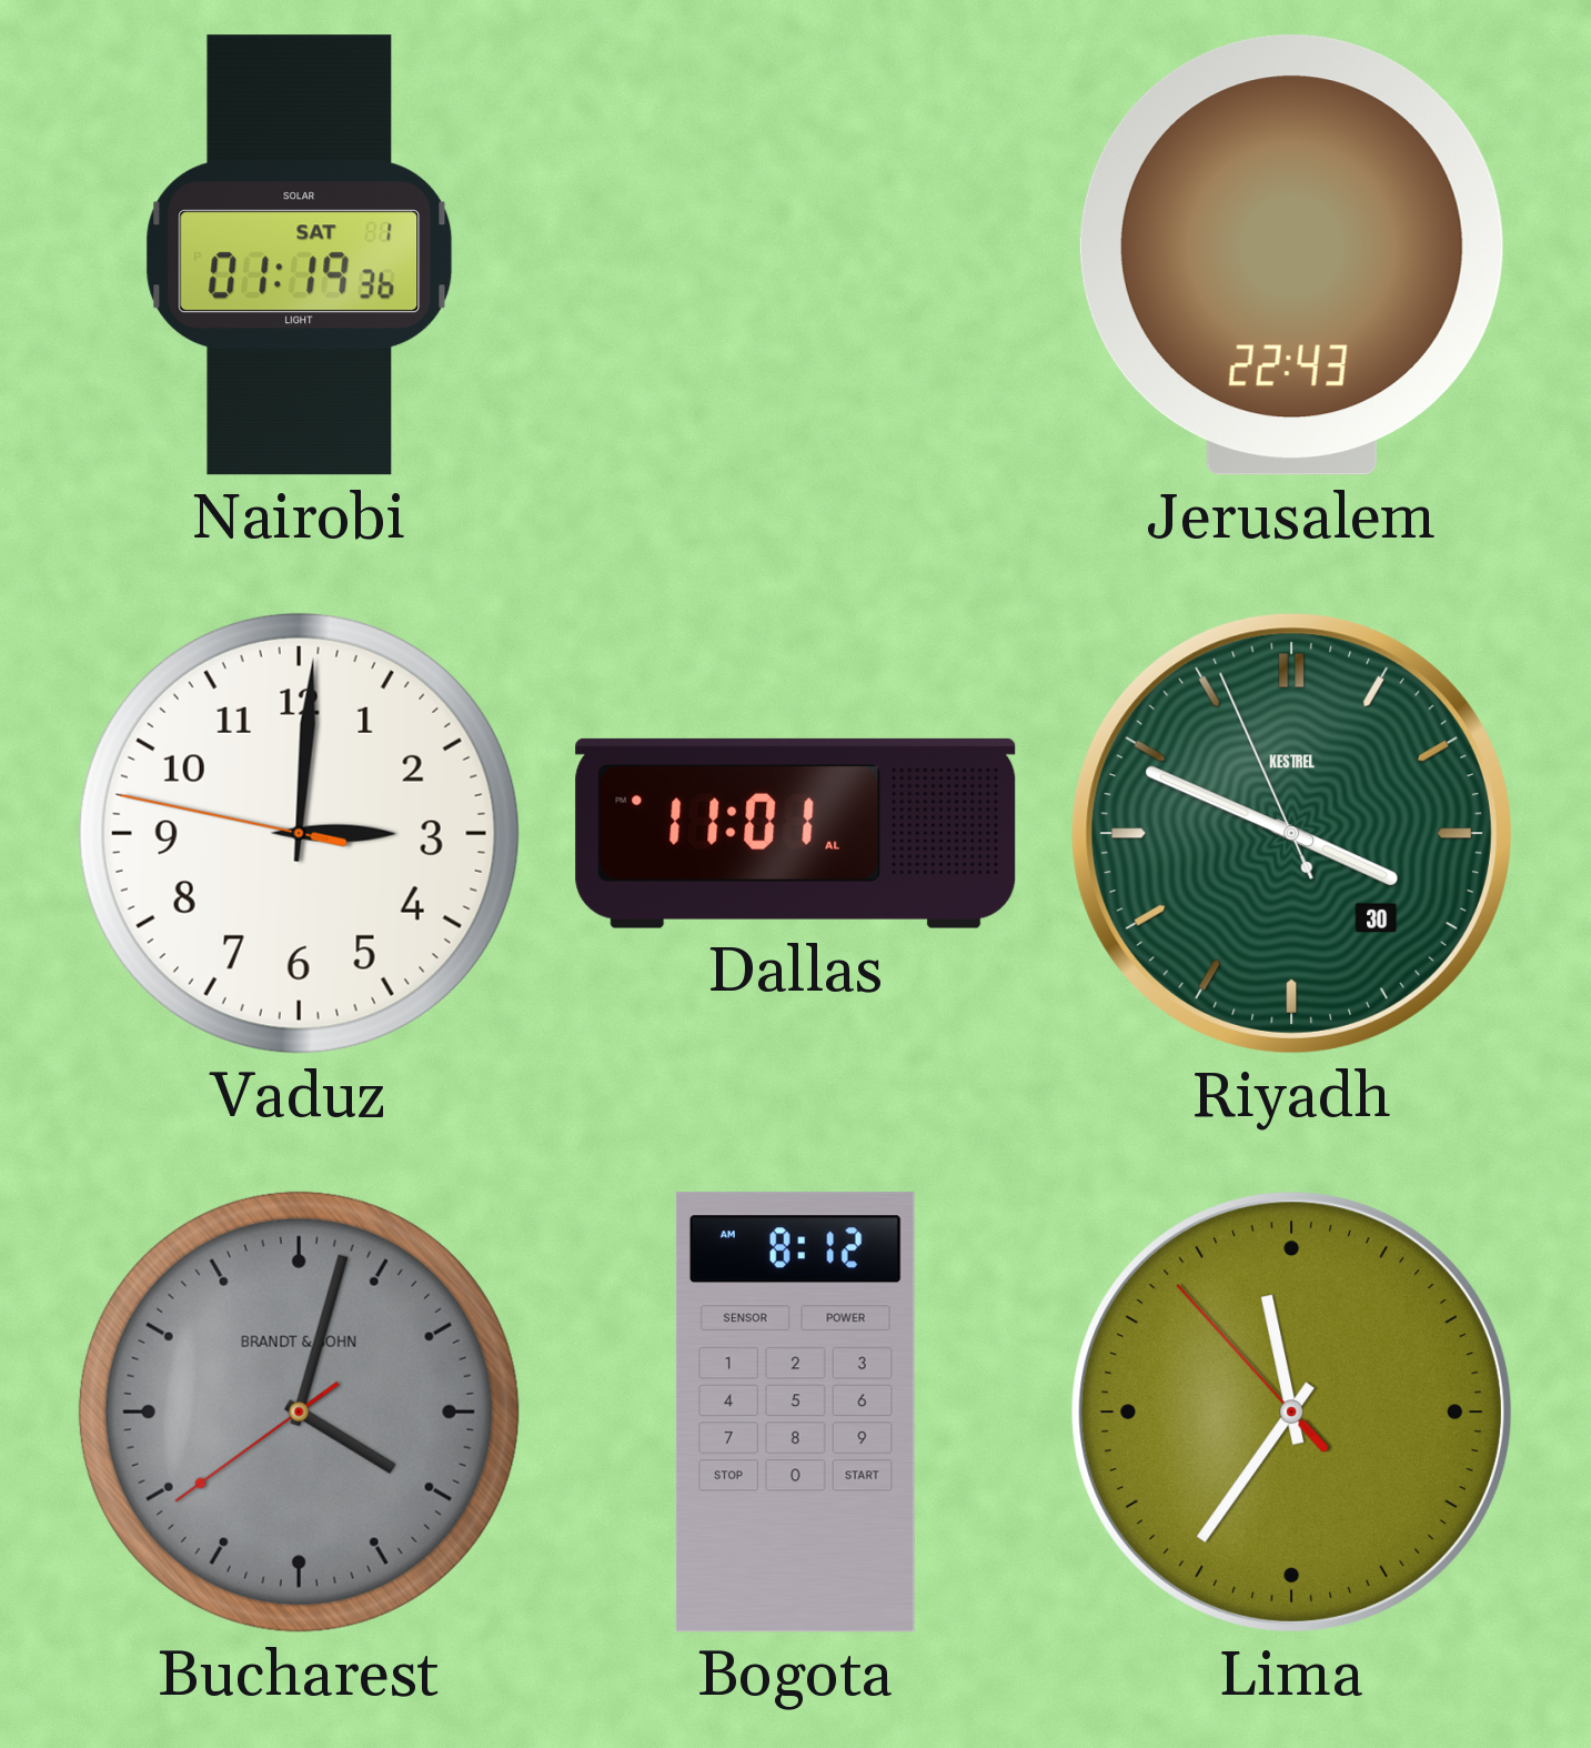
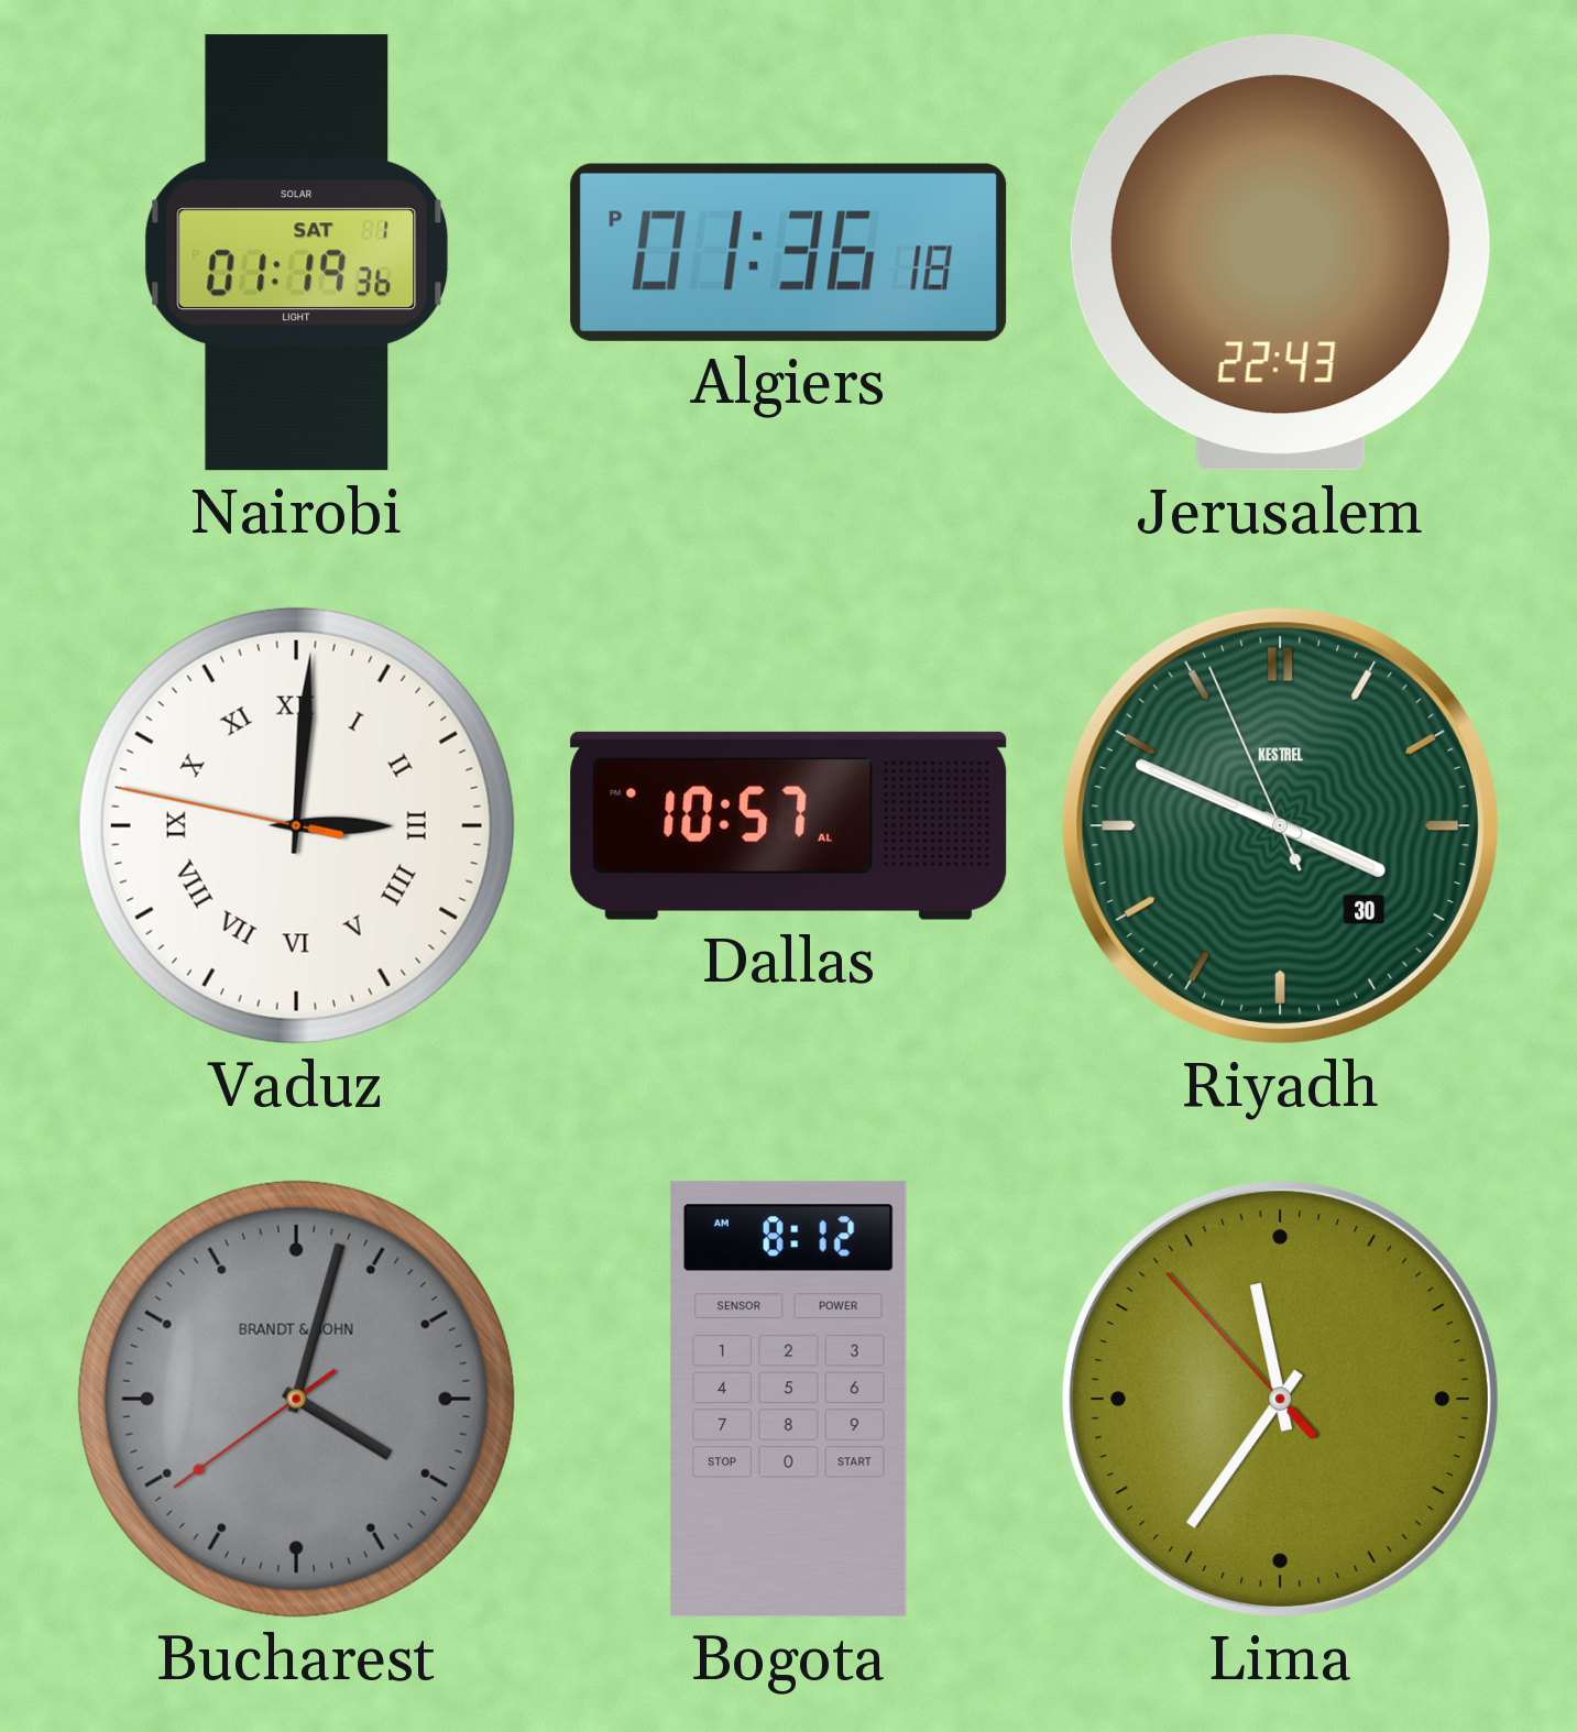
Algiers: none -> 01:36 (789, 252)
Vaduz numerals: Arabic -> Roman (296, 825)
Dallas: 11:01 -> 10:57 (789, 825)
